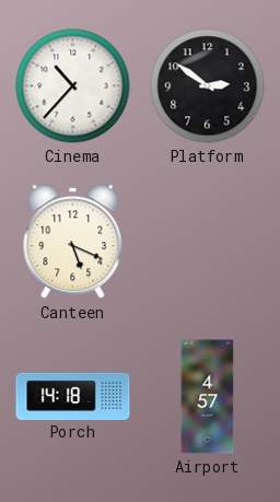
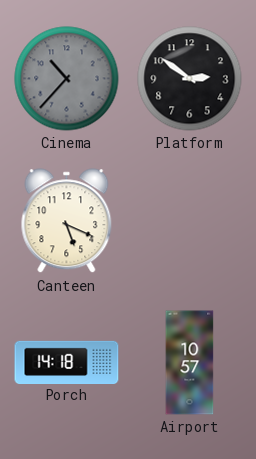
Cinema dial: white -> grey (67, 79)
Airport: 4:57 -> 10:57 (190, 363)
